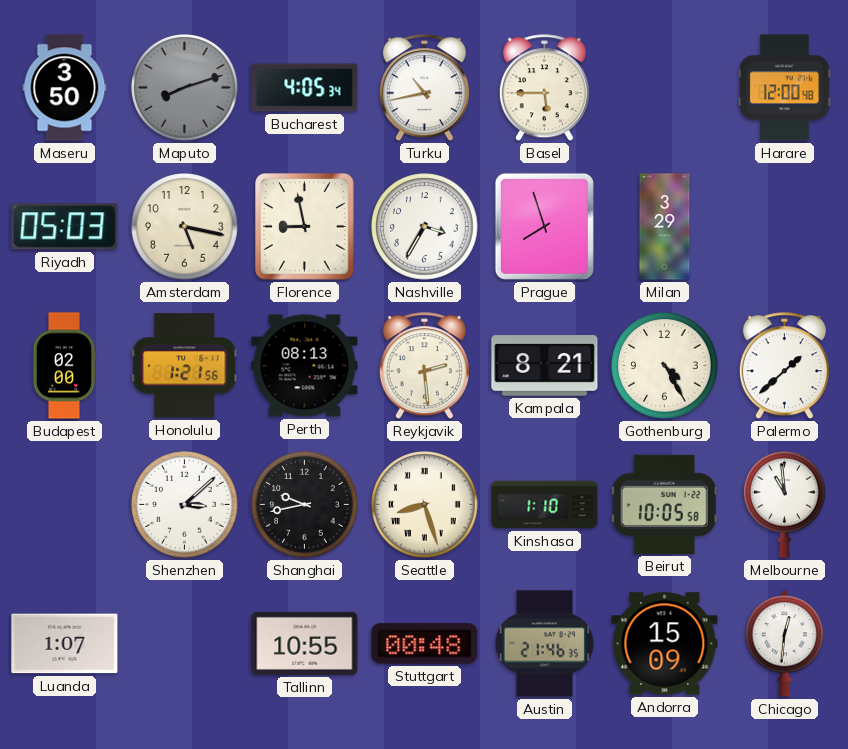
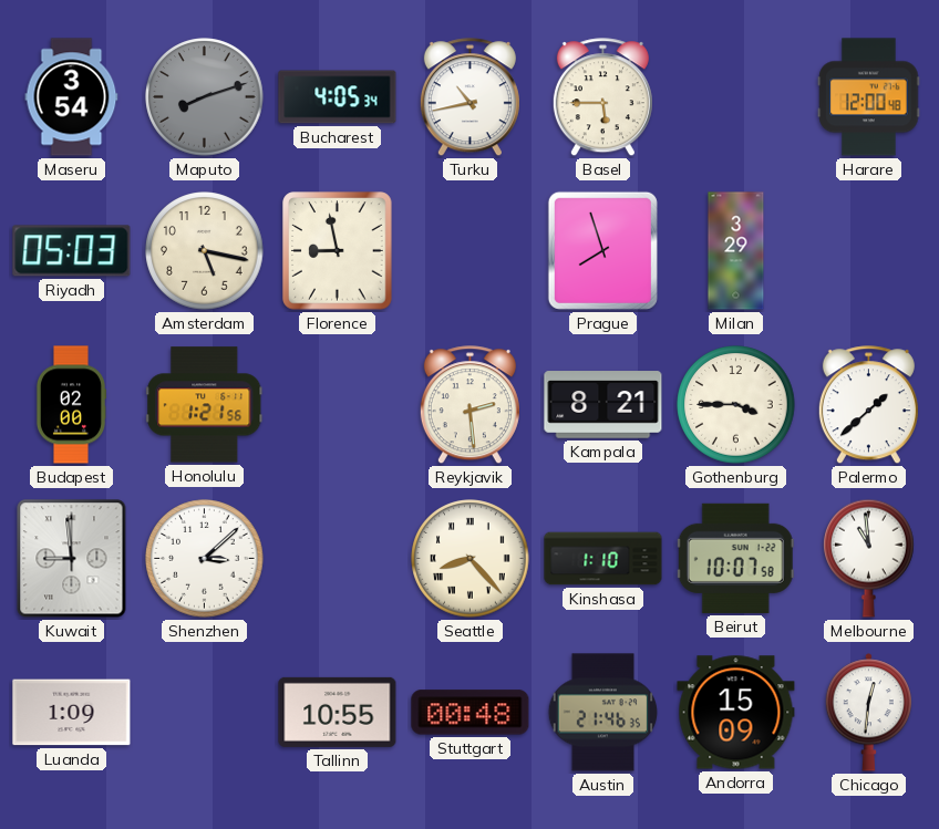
Maseru: 3:50 -> 3:54 (72, 97)
Nashville: 3:35 -> none (425, 227)
Perth: 08:13 -> none (305, 366)
Gothenburg: 4:25 -> 3:45 (736, 405)
Kuwait: none -> 8:59 (72, 559)
Shanghai: 9:43 -> none (305, 505)
Seattle: 8:27 -> 8:23 (471, 559)
Beirut: 10:05 -> 10:07 (735, 558)
Luanda: 1:07 -> 1:09 (72, 713)
